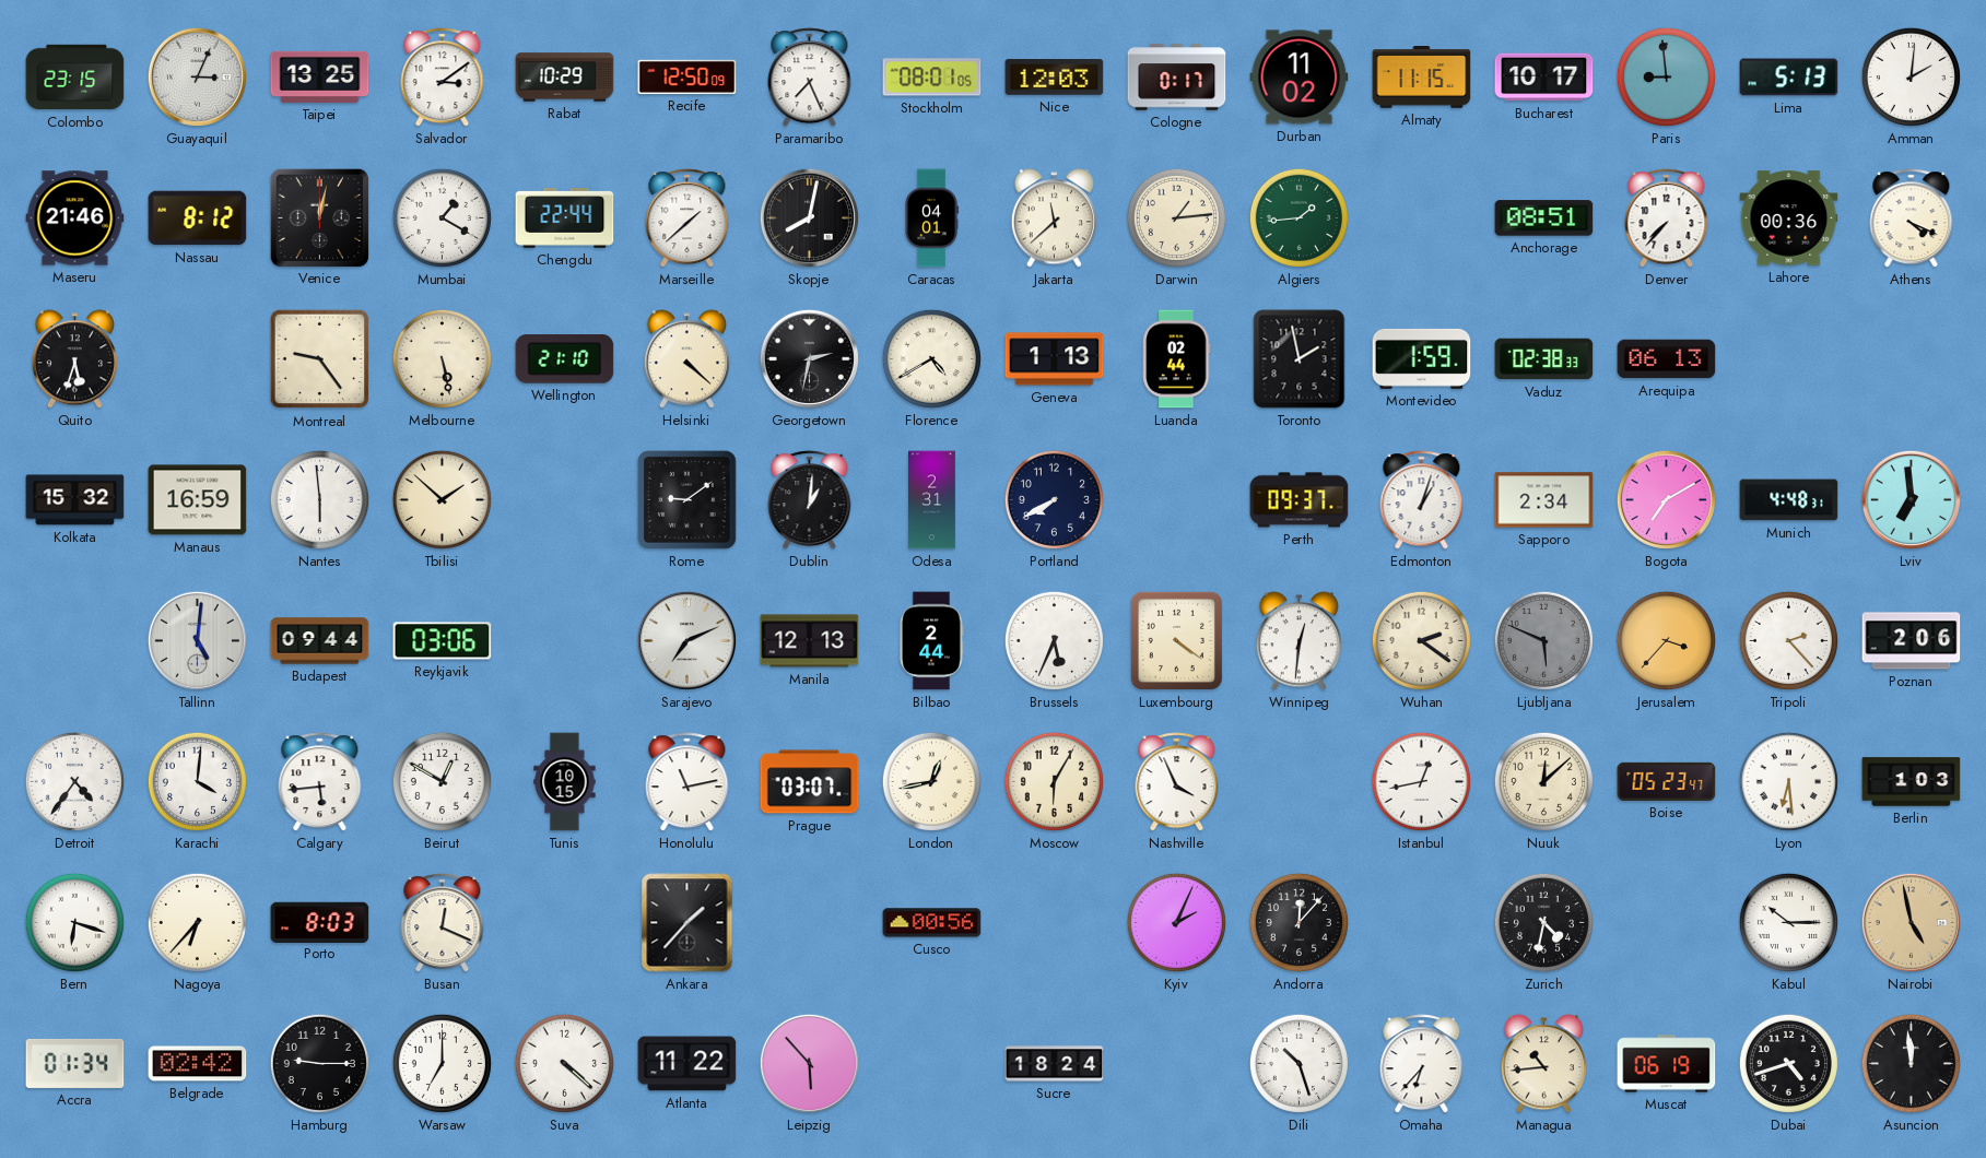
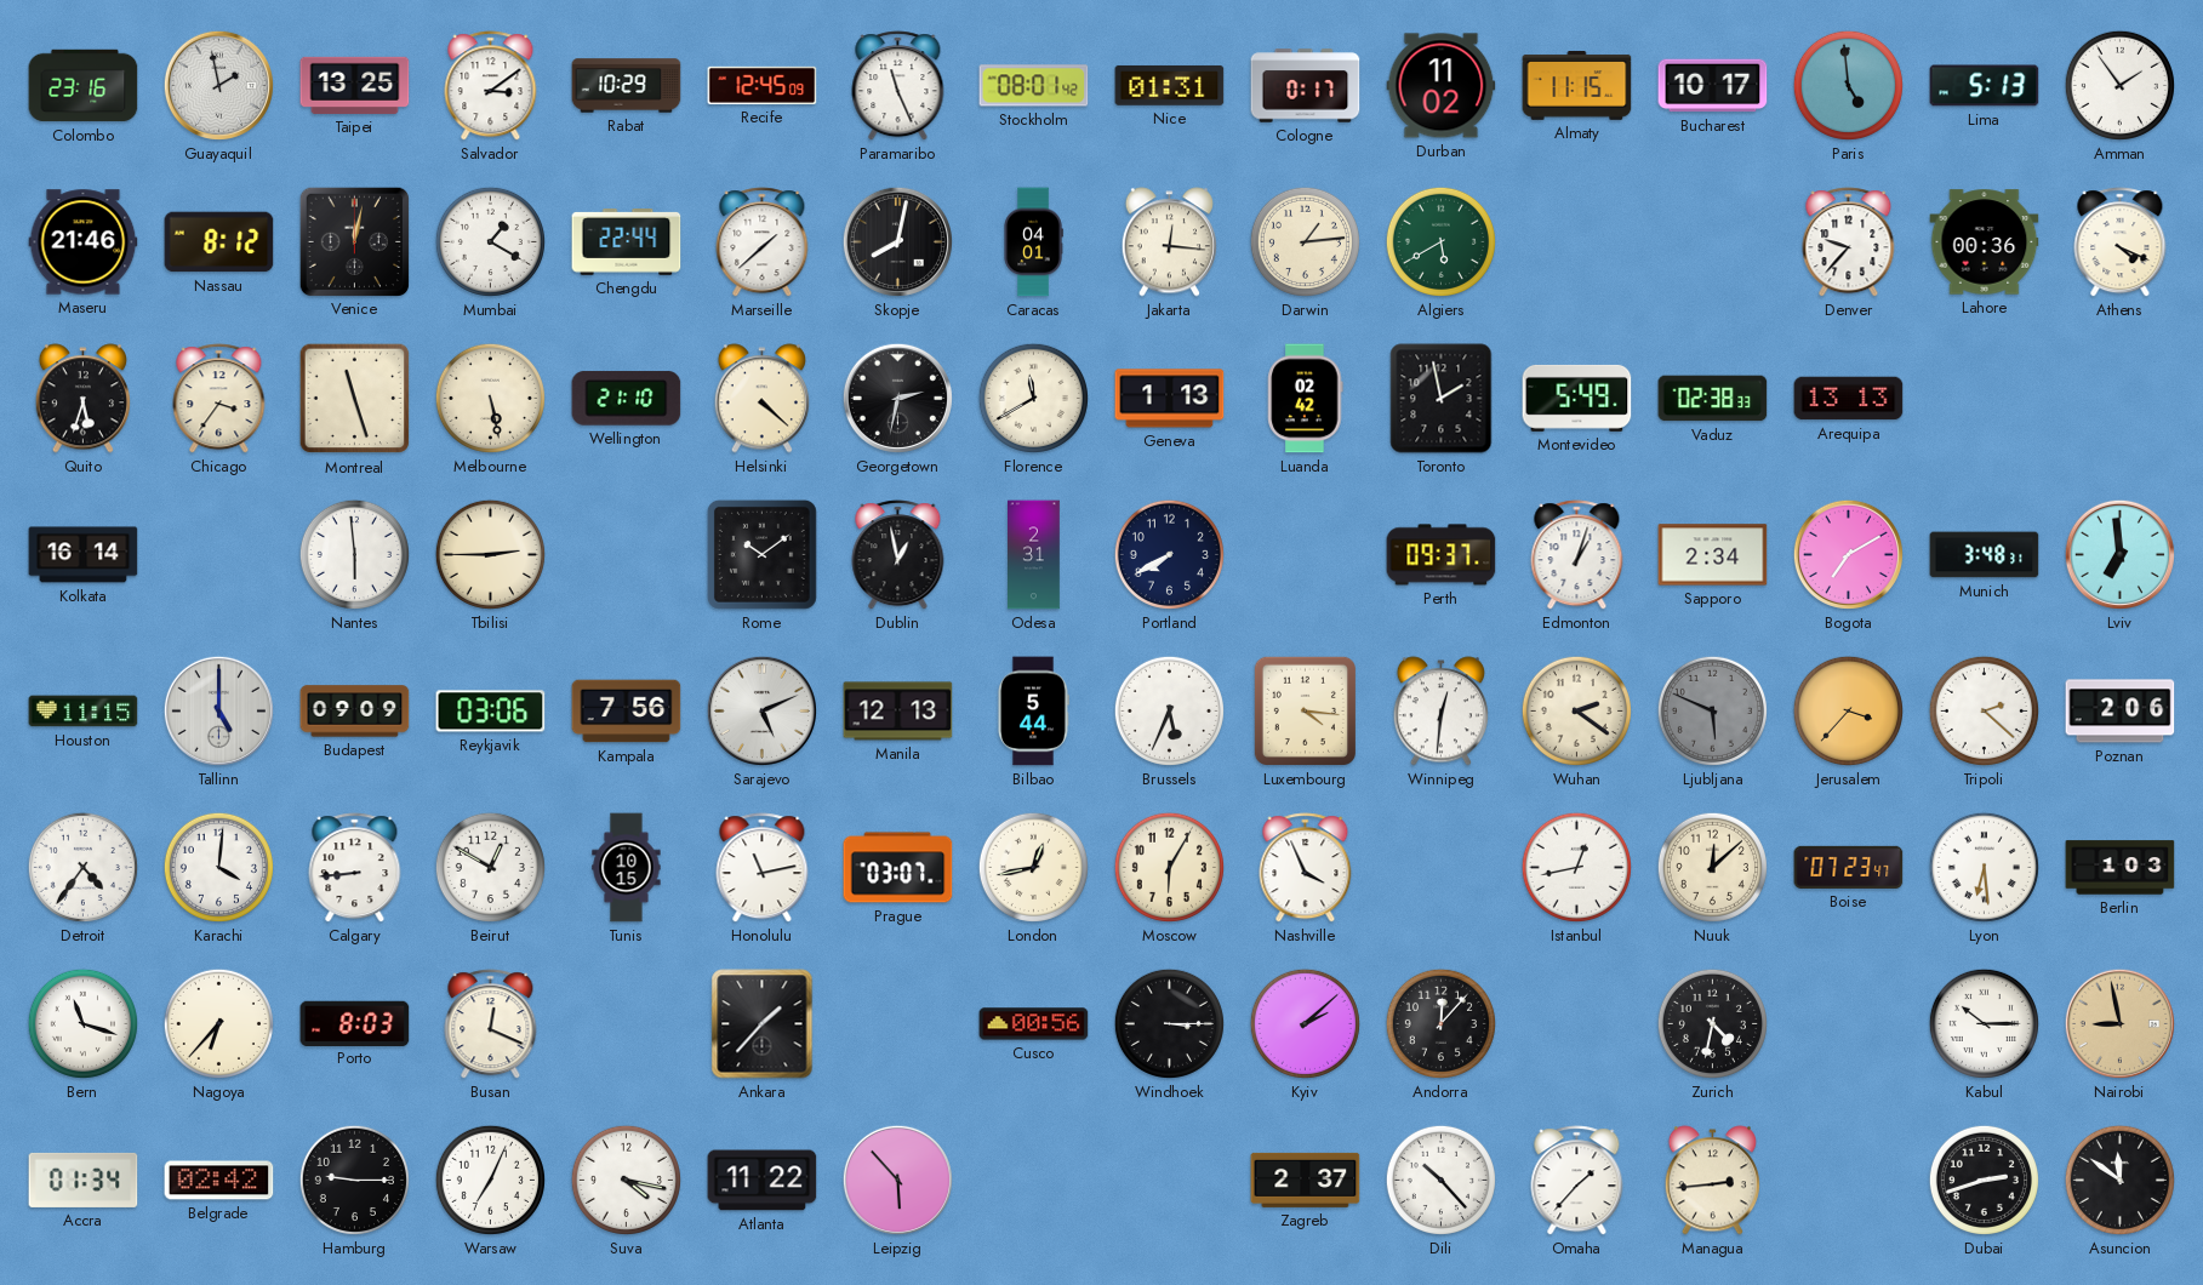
Colombo: 23:15 -> 23:16 (84, 86)
Guayaquil: 3:04 -> 1:58 (218, 85)
Recife: 12:50 -> 12:45 (763, 85)
Paramaribo: 7:26 -> 11:26 (898, 86)
Stockholm: 08:01:05 -> 08:01:42 (1034, 86)
Nice: 12:03 -> 01:31 (1170, 86)
Paris: 8:59 -> 4:59 (1848, 85)
Amman: 2:01 -> 1:54 (2119, 85)
Jakarta: 11:38 -> 12:16 (1169, 242)
Algiers: 1:44 -> 5:40 (1440, 241)
Anchorage: 08:51 -> none (1544, 218)
Denver: 7:37 -> 9:37 (1849, 242)
Chicago: none -> 3:36 (219, 399)
Montreal: 9:24 -> 11:27 (355, 399)
Florence: 4:40 -> 11:40 (1033, 398)
Luanda: 02:44 -> 02:42 (1306, 399)
Montevideo: 1:59 -> 5:49 (1577, 398)
Arequipa: 06:13 -> 13:13 (1849, 399)
Kolkata: 15:32 -> 16:14 (84, 555)
Manaus: 16:59 -> none (198, 500)
Tbilisi: 1:52 -> 2:45 (490, 554)
Rome: 9:09 -> 10:09 (761, 554)
Dublin: 1:01 -> 12:58 (898, 555)
Munich: 4:48 -> 3:48 (1985, 555)
Houston: none -> 11:15 (84, 712)
Tallinn: 5:01 -> 5:00 (218, 710)
Budapest: 09:44 -> 09:09 (355, 712)
Kampala: none -> 7:56 (627, 712)
Sarajevo: 7:11 -> 5:11 (761, 710)
Bilbao: 2:44 -> 5:44 (1033, 712)
Luxembourg: 4:21 -> 4:16 (1305, 710)
Tripoli: 2:23 -> 2:22 (1984, 710)
Calgary: 5:44 -> 8:44 (355, 868)
Boise: 05:23 -> 07:23 (1849, 867)
Bern: 6:18 -> 11:18 (82, 1023)
Windhoek: none -> 3:15 (1169, 1023)
Kyiv: 2:04 -> 2:08 (1305, 1023)
Nairobi: 4:58 -> 8:58 (2119, 1023)
Warsaw: 7:00 -> 7:04 (490, 1180)
Suva: 4:22 -> 4:17 (626, 1180)
Sucre: 18:24 -> none (1055, 1064)
Zagreb: none -> 2:37 (1306, 1180)
Dili: 10:27 -> 10:23 (1440, 1180)
Omaha: 6:37 -> 1:37 (1577, 1181)
Managua: 10:44 -> 2:44 (1712, 1181)
Muscat: 06:19 -> none (1667, 1064)
Dubai: 4:42 -> 2:42 (1984, 1180)
Asuncion: 11:59 -> 11:51 (2119, 1180)
